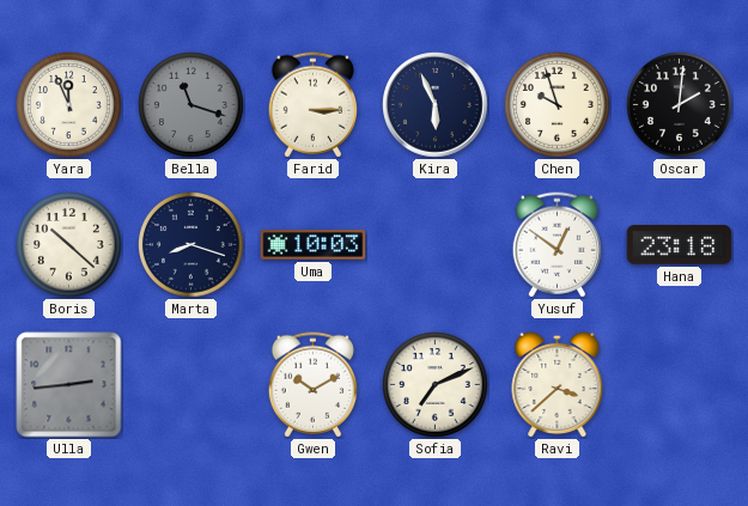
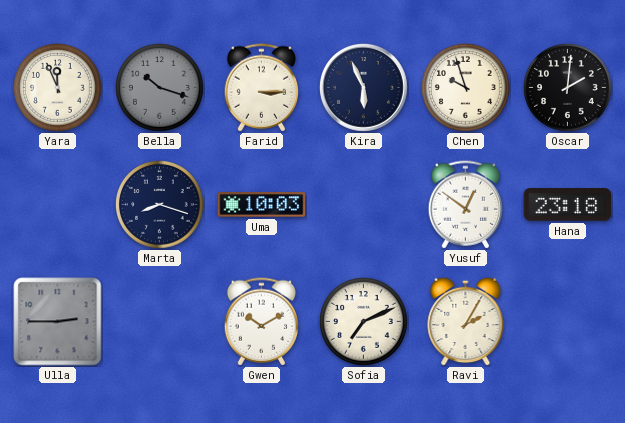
Bella: 11:18 -> 10:18 (160, 88)
Boris: 10:22 -> none (69, 245)
Ulla: 2:44 -> 2:45 (58, 322)
Ravi: 3:38 -> 2:05 (466, 321)
